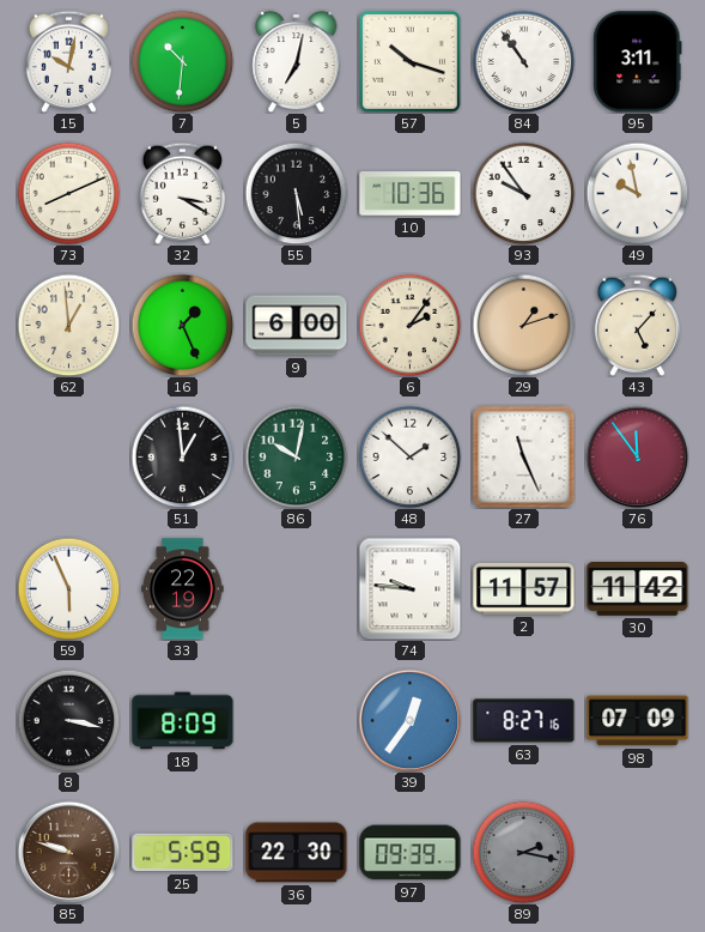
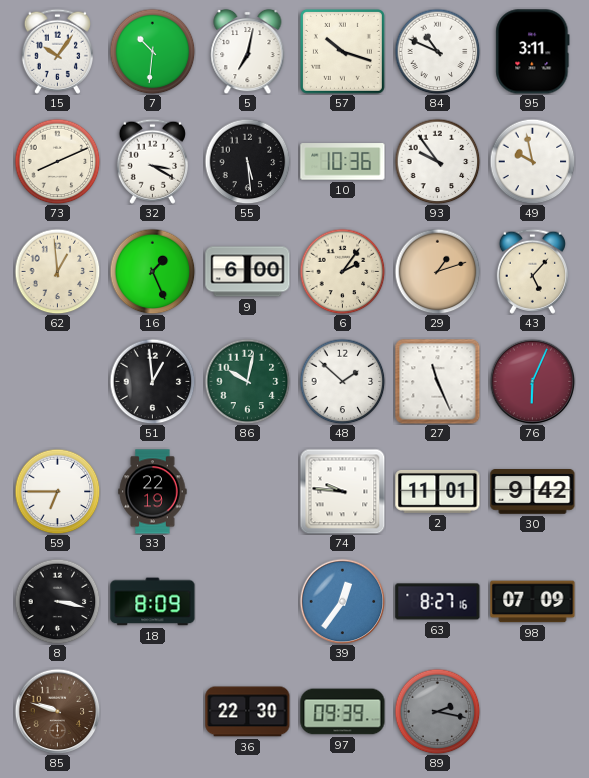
15: 10:02 -> 10:06 (57, 51)
84: 10:54 -> 10:49 (437, 51)
76: 11:54 -> 6:04 (532, 381)
59: 5:56 -> 6:45 (57, 491)
2: 11:57 -> 11:01 (438, 491)
30: 11:42 -> 9:42 (533, 492)
25: 5:59 -> none (183, 853)
